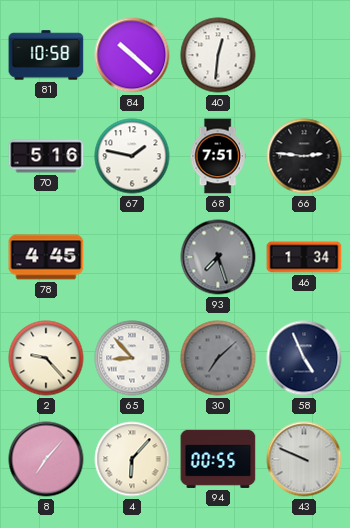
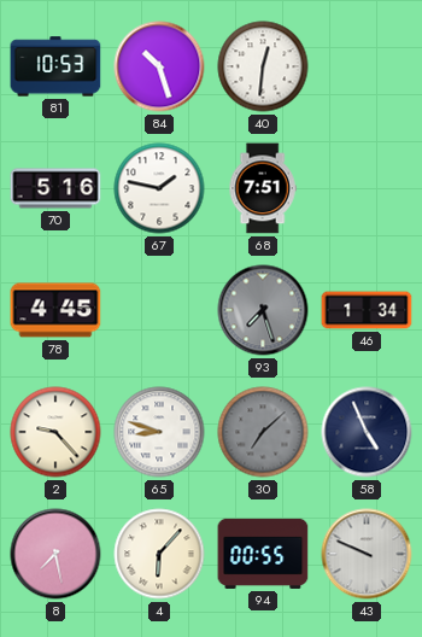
81: 10:58 -> 10:53 (55, 66)
84: 10:22 -> 10:27 (159, 66)
66: 2:46 -> none (304, 156)
65: 8:53 -> 8:48 (159, 432)
8: 7:07 -> 7:28 (55, 554)
